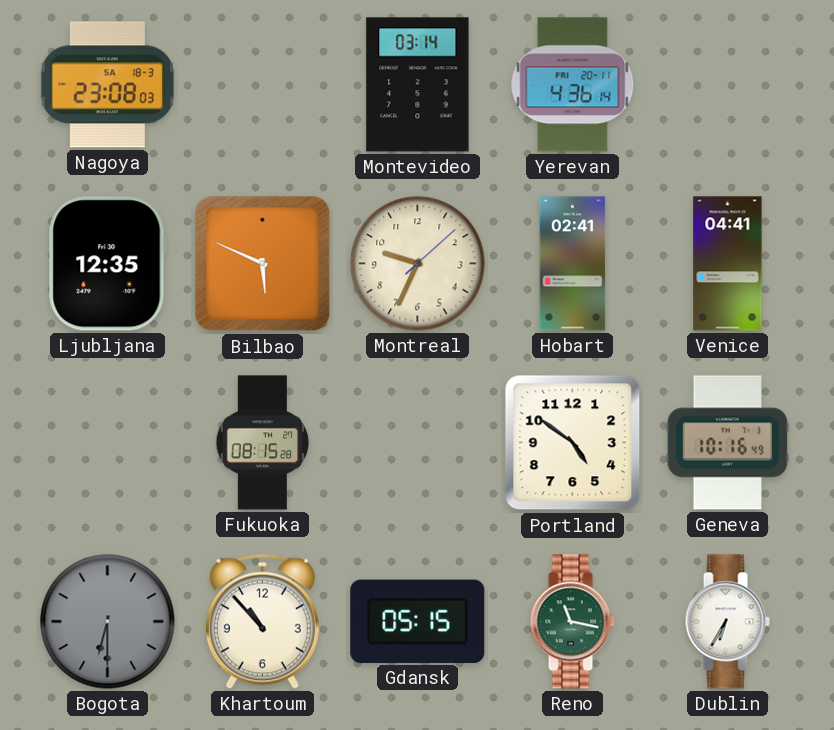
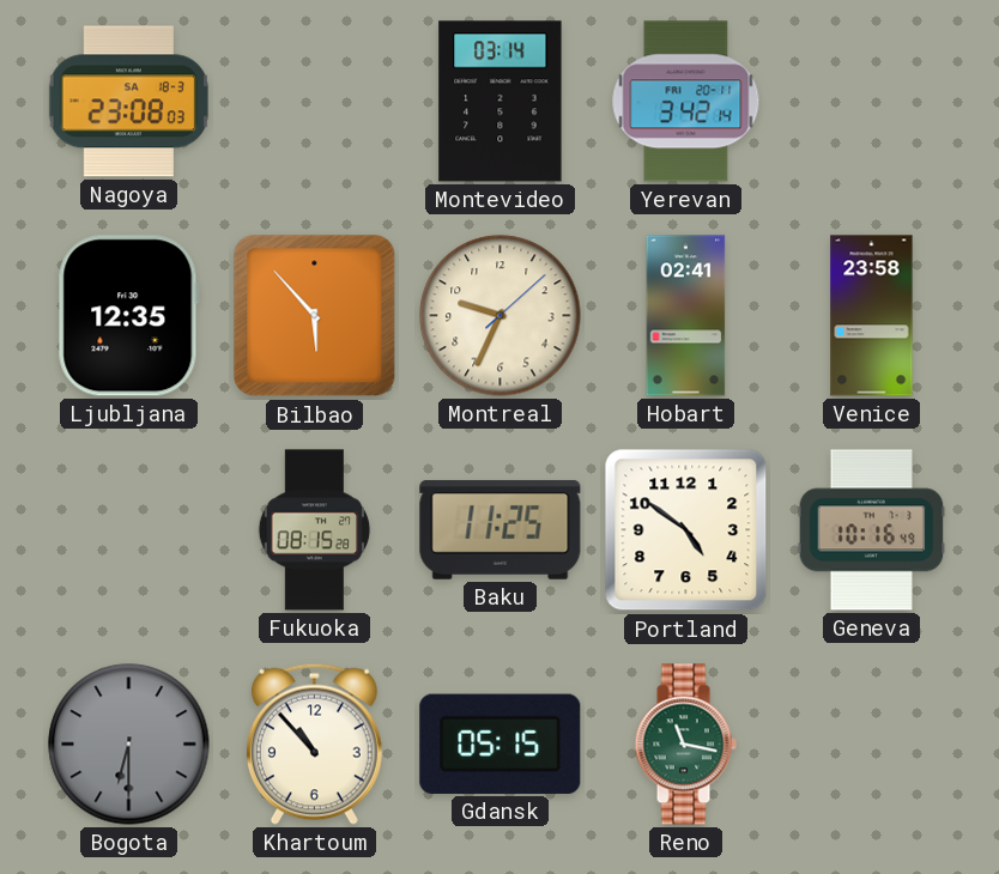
Yerevan: 4:36 -> 3:42 (686, 102)
Bilbao: 5:49 -> 5:53 (315, 316)
Venice: 04:41 -> 23:58 (872, 316)
Baku: none -> 11:25 (501, 529)
Dublin: 6:35 -> none (727, 622)
